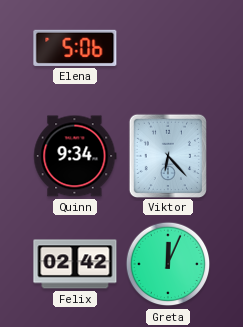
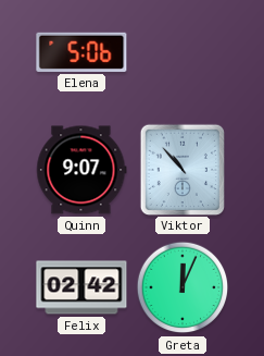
Quinn: 9:34 -> 9:07 (81, 170)
Viktor: 6:23 -> 10:53 (181, 169)
